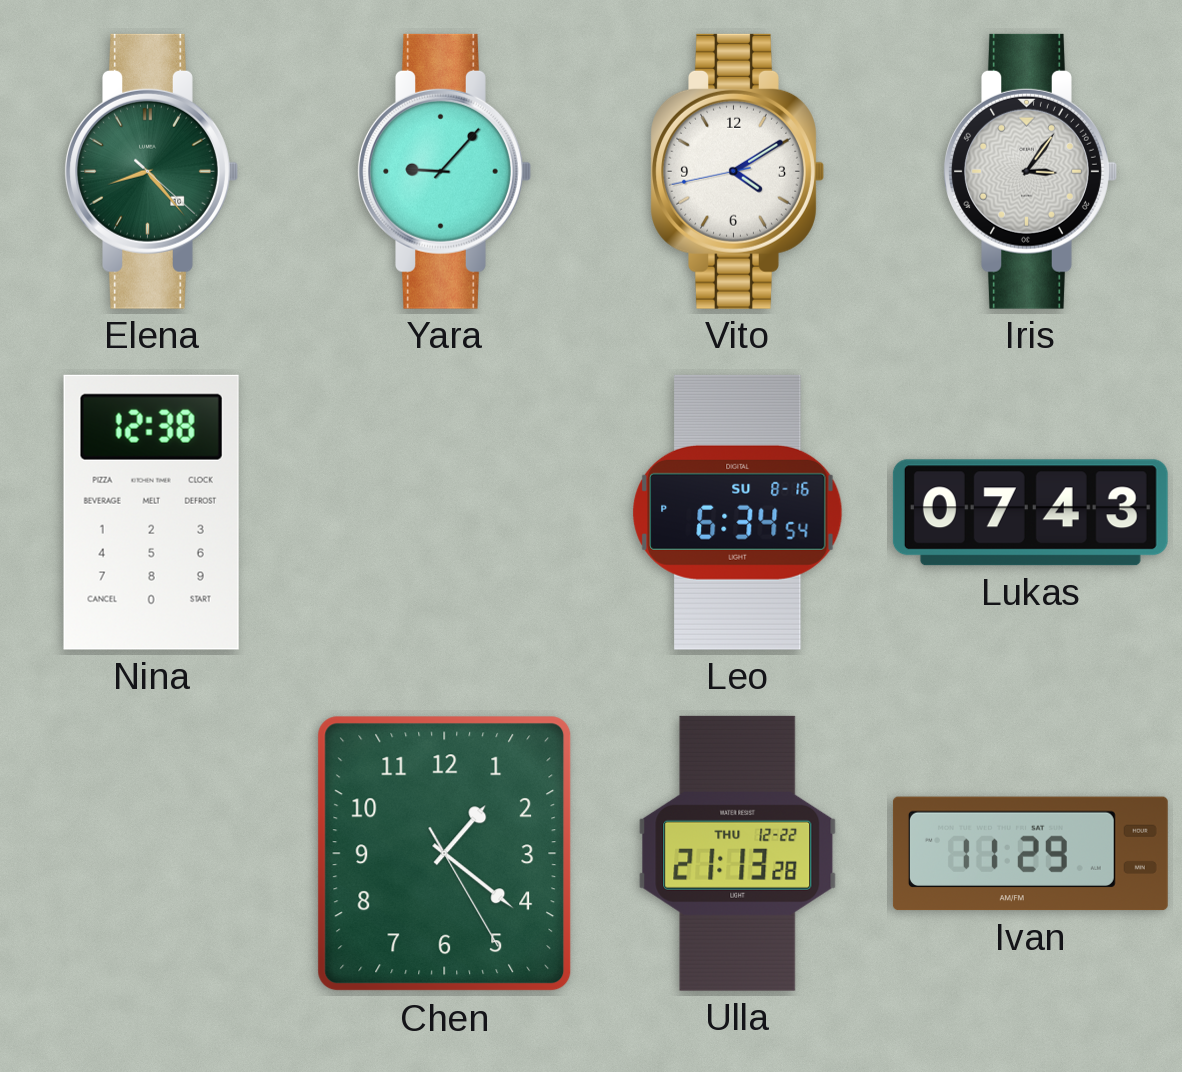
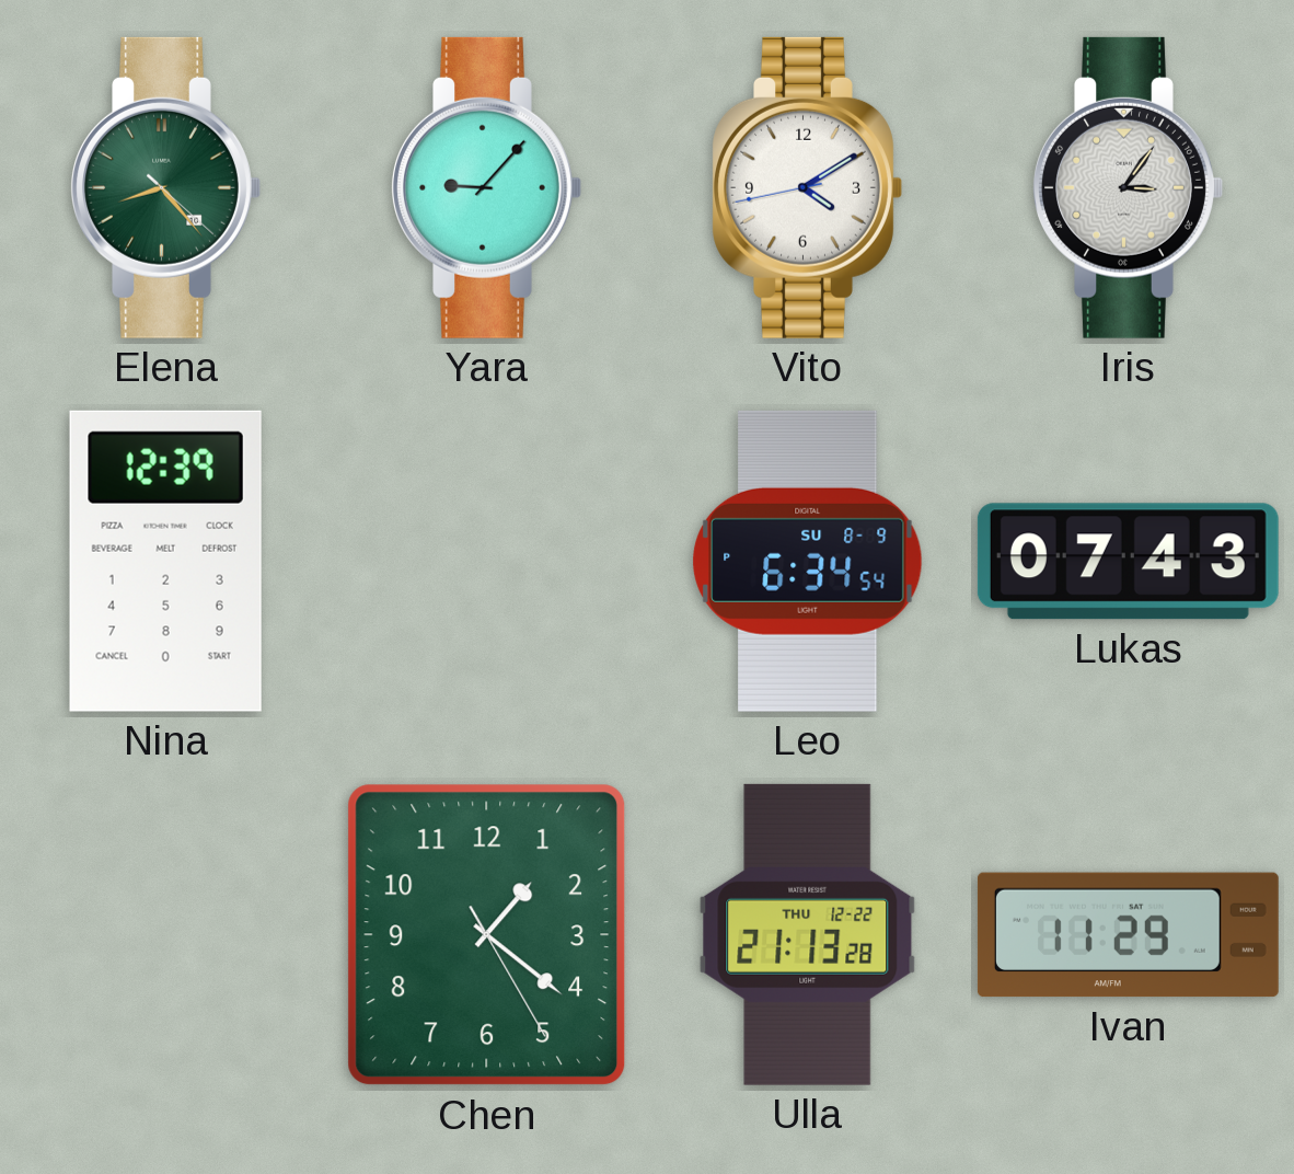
Nina: 12:38 -> 12:39 (165, 561)
Leo date: SU 8-16 -> SU 8-9 (808, 561)
